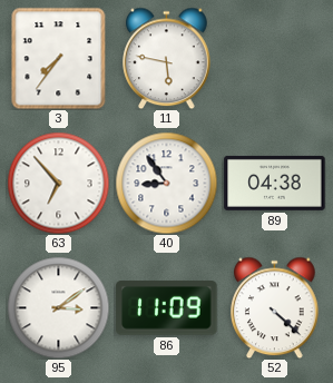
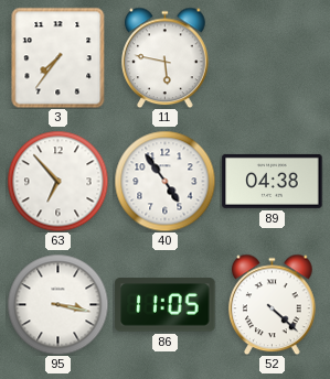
40: 8:54 -> 4:54 (164, 181)
95: 3:09 -> 3:17 (57, 304)
86: 11:09 -> 11:05 (166, 305)
